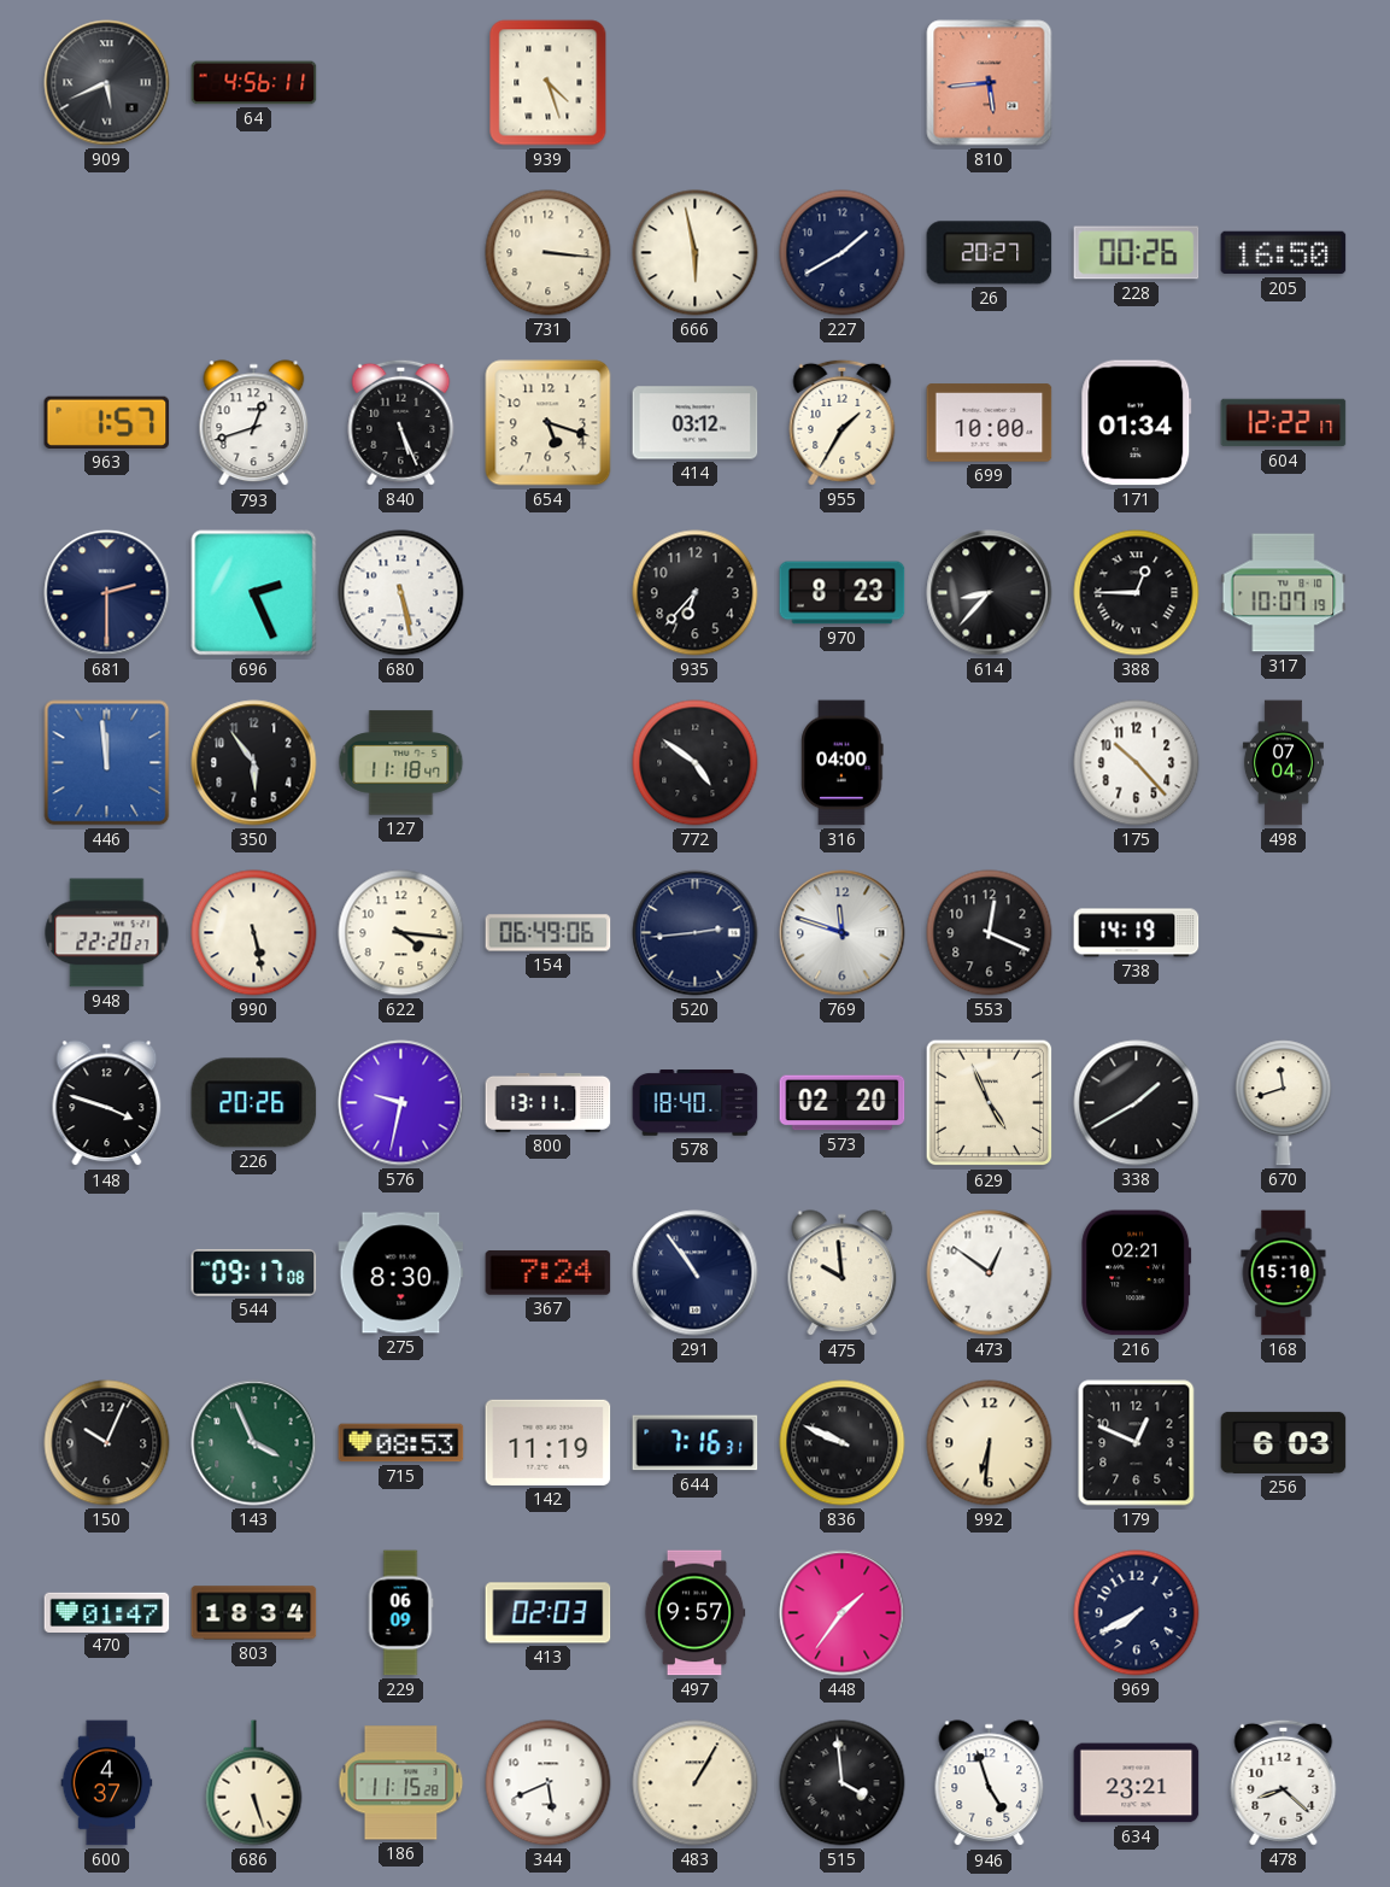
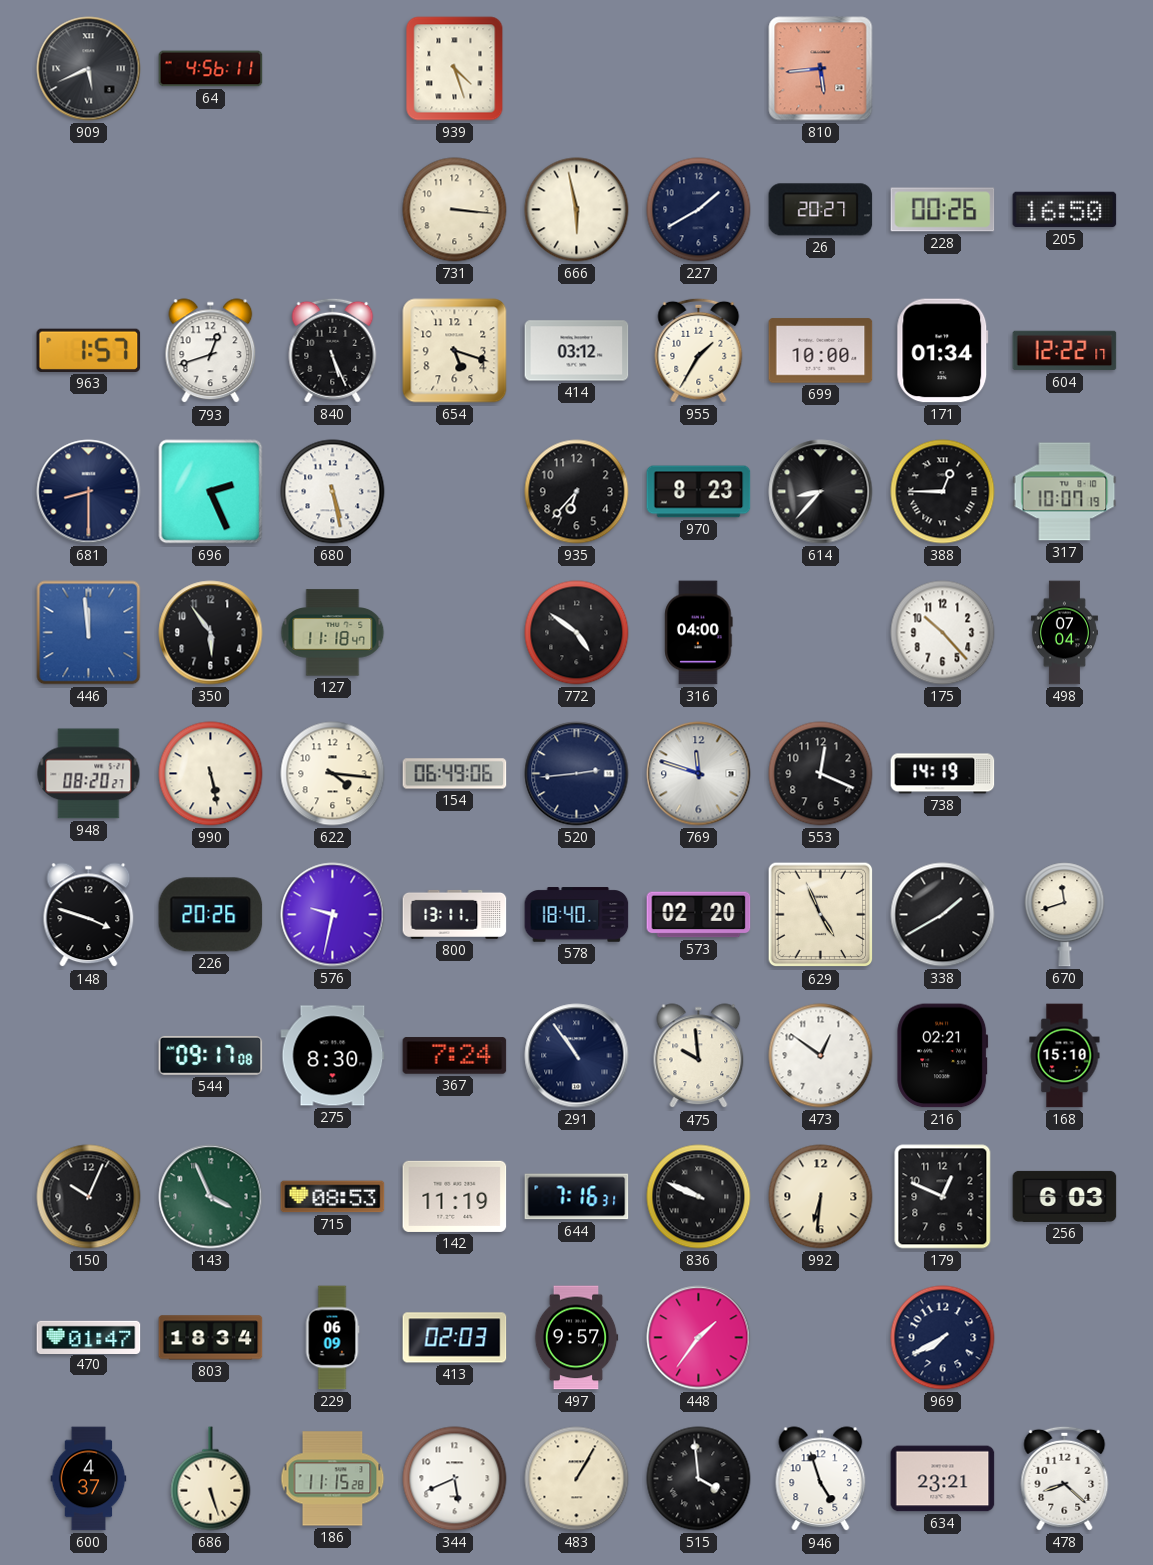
681: 2:30 -> 8:30 (89, 492)
948: 22:20 -> 08:20 (89, 774)
